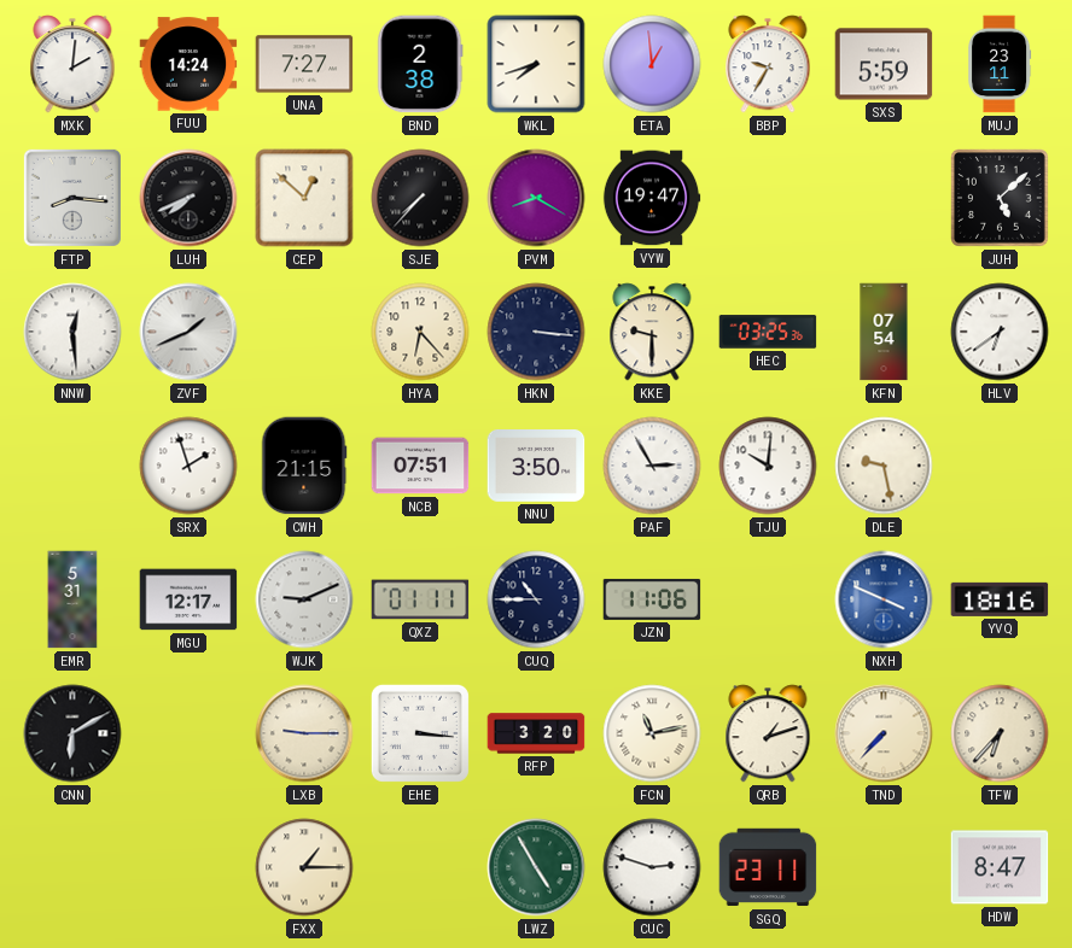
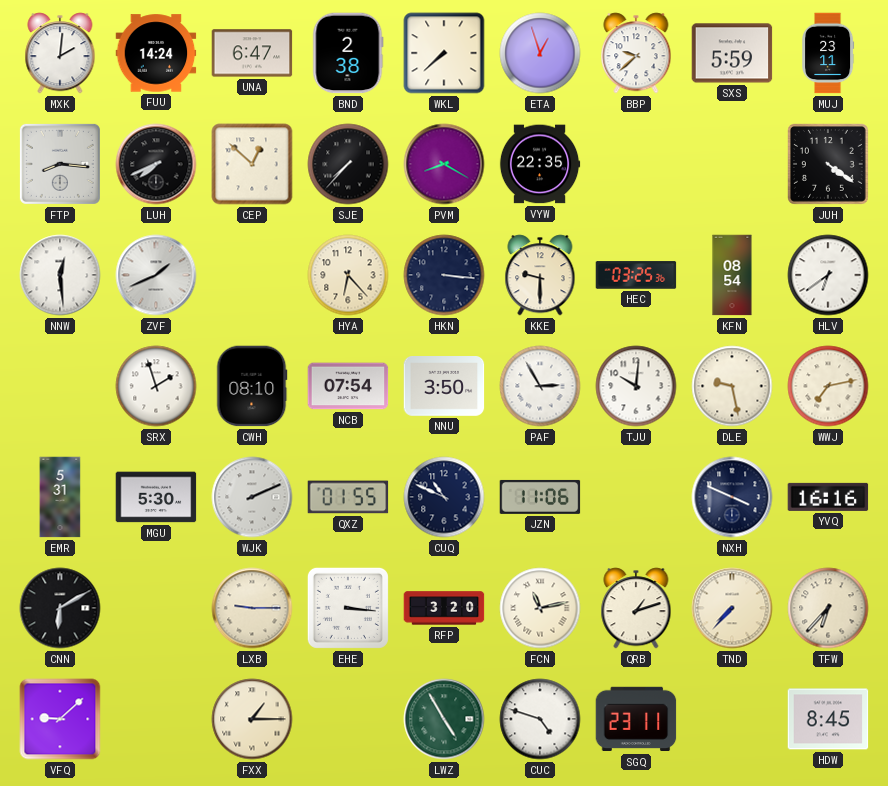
UNA: 7:27 -> 6:47 (252, 53)
WKL: 7:42 -> 7:38 (444, 53)
ETA: 12:59 -> 12:57 (540, 53)
BBP: 9:35 -> 9:38 (636, 53)
VYW: 19:47 -> 22:35 (540, 164)
JUH: 5:08 -> 4:21 (829, 165)
KFN: 07:54 -> 08:54 (732, 275)
CWH: 21:15 -> 08:10 (252, 386)
NCB: 07:51 -> 07:54 (348, 386)
WWJ: none -> 7:13 (828, 386)
MGU: 12:17 -> 5:30 (156, 497)
WJK: 9:11 -> 2:11 (252, 497)
QXZ: 01:11 -> 01:55 (348, 497)
CUQ: 10:45 -> 10:49 (444, 497)
NXH dial: blue -> navy (732, 497)
YVQ: 18:16 -> 16:16 (828, 497)
VFQ: none -> 9:08 (60, 719)
CUC: 2:48 -> 4:48 (540, 719)
HDW: 8:47 -> 8:45 (828, 719)
